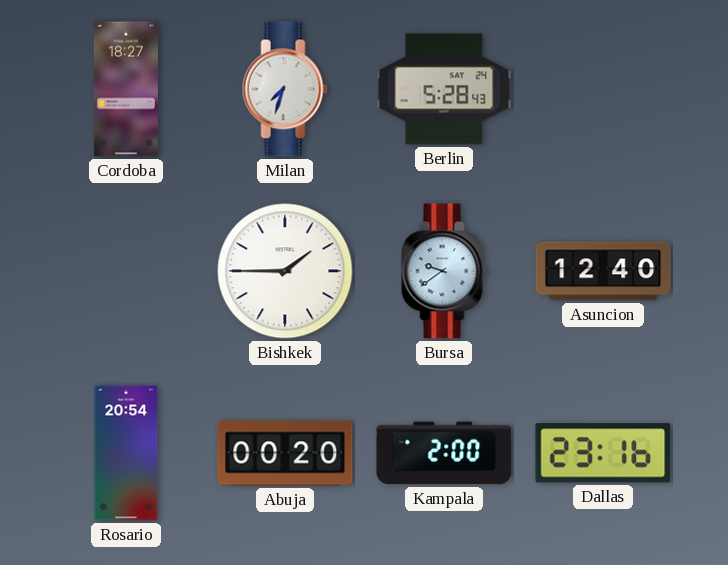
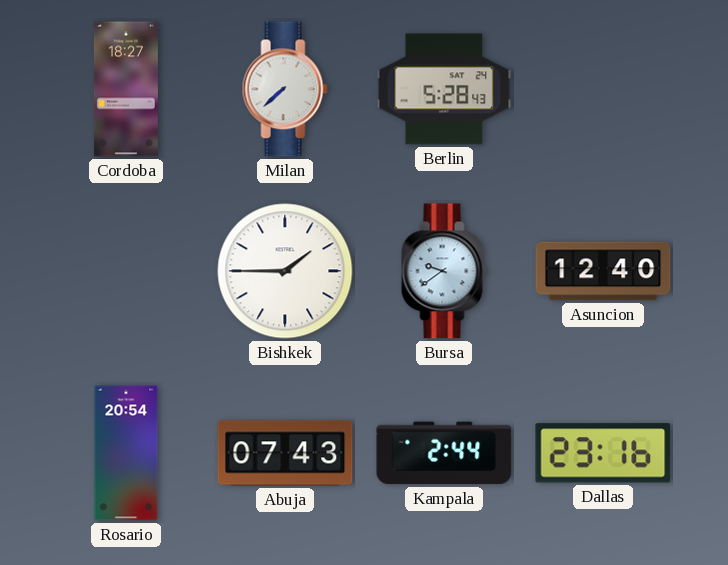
Milan: 7:33 -> 7:38 (285, 89)
Abuja: 00:20 -> 07:43 (285, 453)
Kampala: 2:00 -> 2:44 (444, 453)
